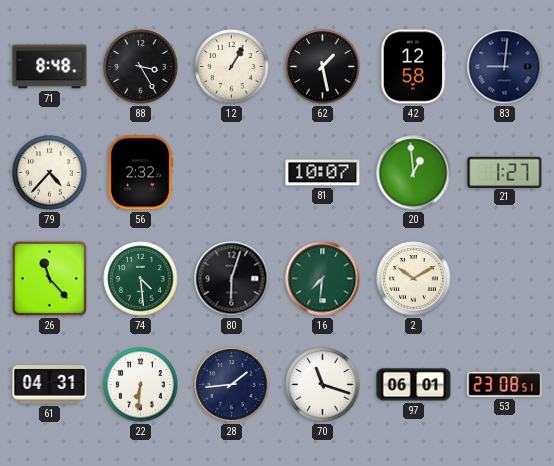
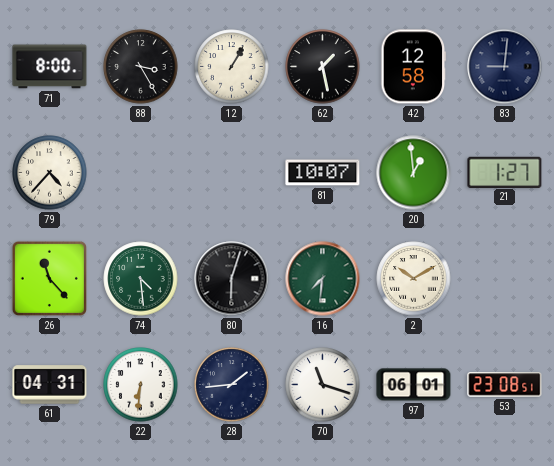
71: 8:48 -> 8:00 (50, 67)
56: 2:32 -> none (139, 173)
